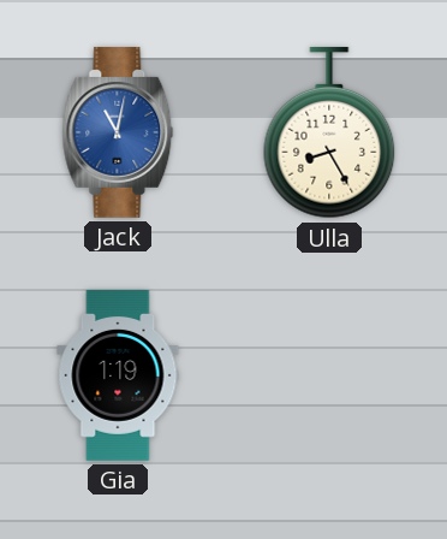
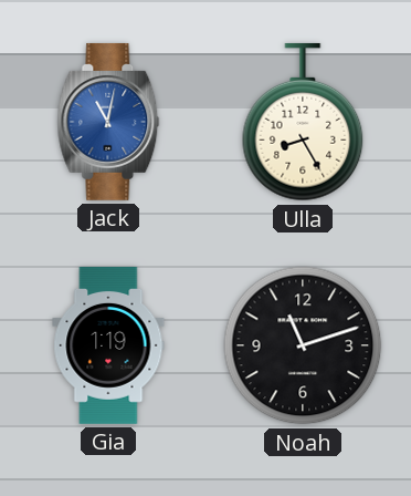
Noah: none -> 11:12 (303, 345)
